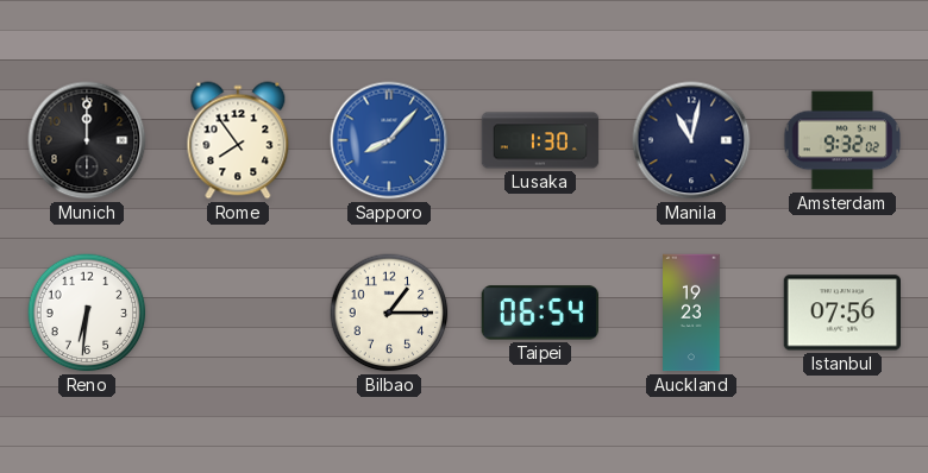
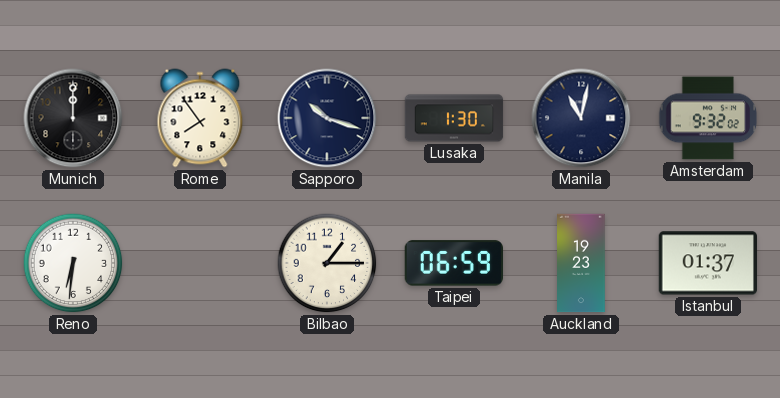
Sapporo: 8:07 -> 10:18 (327, 118)
Sapporo dial: blue -> navy (327, 118)
Taipei: 06:54 -> 06:59 (453, 263)
Istanbul: 07:56 -> 01:37 (708, 263)
